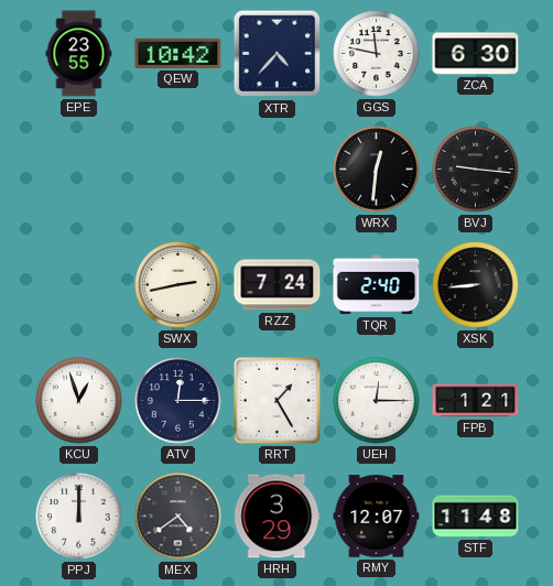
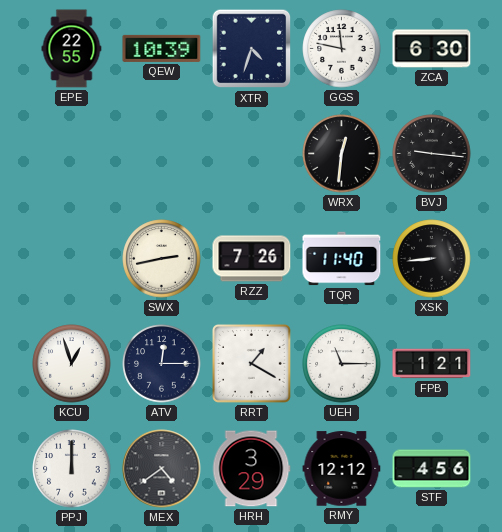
EPE: 23:55 -> 22:55 (72, 49)
QEW: 10:42 -> 10:39 (162, 48)
XTR: 4:37 -> 4:33 (252, 49)
RZZ: 7:24 -> 7:26 (252, 259)
TQR: 2:40 -> 11:40 (342, 259)
RRT: 1:25 -> 1:20 (251, 363)
UEH: 12:15 -> 11:15 (342, 364)
RMY: 12:07 -> 12:12 (342, 469)
STF: 11:48 -> 4:56 (432, 469)
